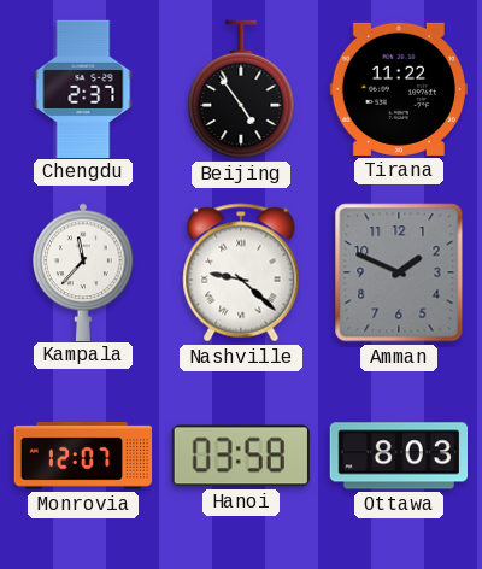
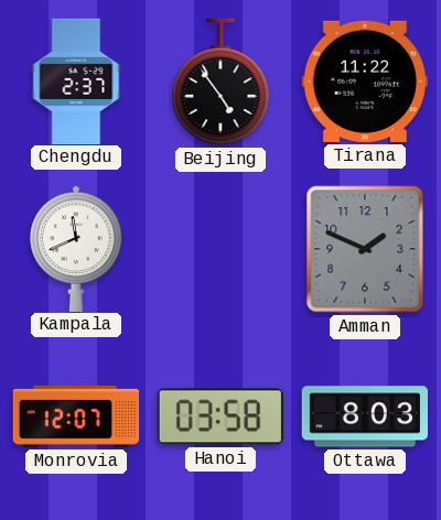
Kampala: 11:37 -> 11:41 (76, 248)
Nashville: 9:22 -> none (241, 272)
